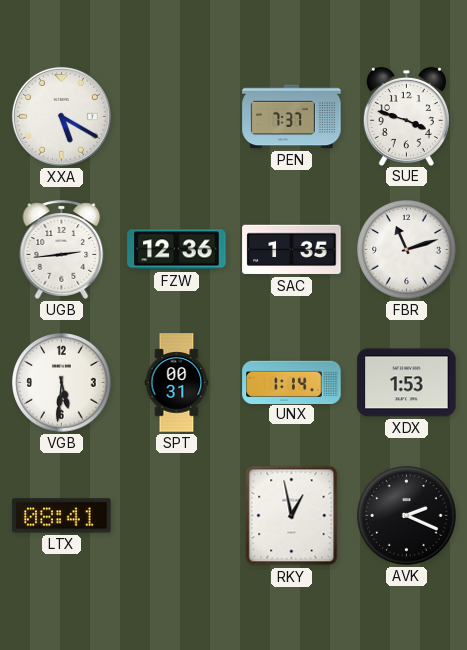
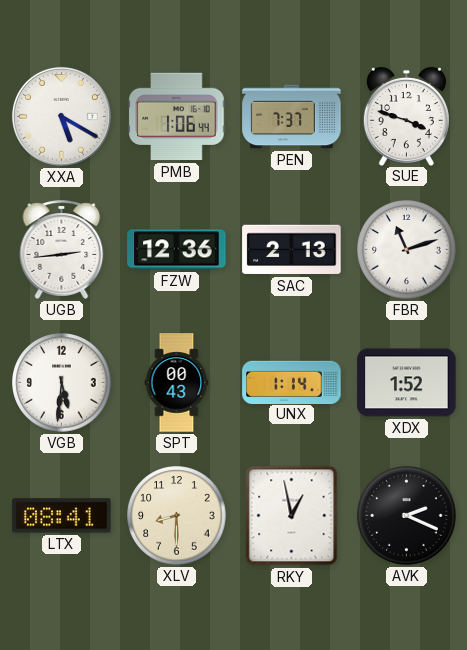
PMB: none -> 1:06 (177, 117)
SAC: 1:35 -> 2:13 (292, 250)
SPT: 00:31 -> 00:43 (177, 383)
XDX: 1:53 -> 1:52 (407, 383)
XLV: none -> 8:30 (177, 516)
